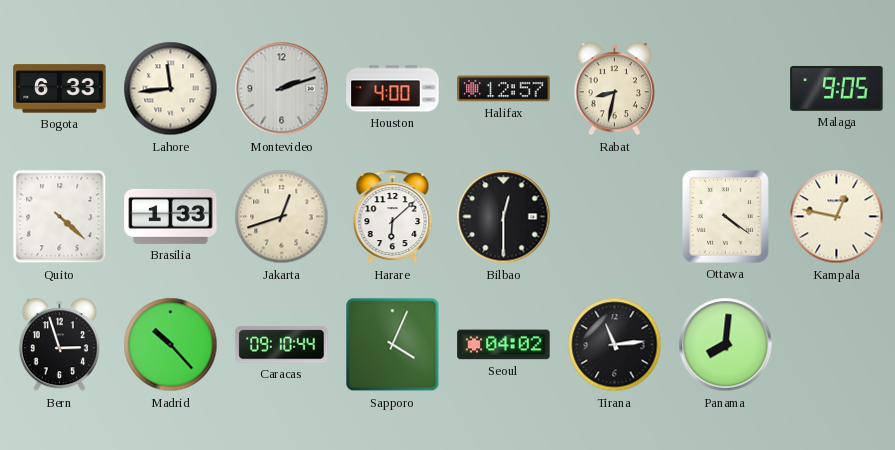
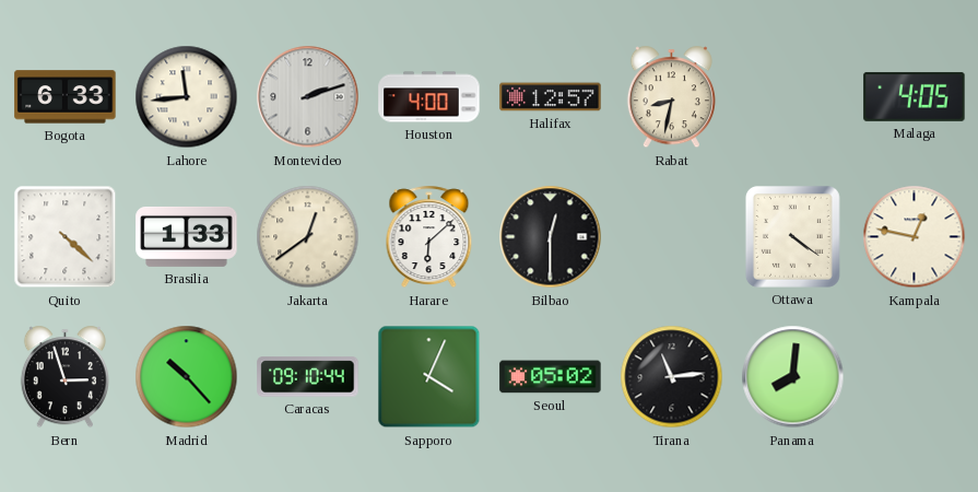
Malaga: 9:05 -> 4:05 (915, 96)
Jakarta: 12:42 -> 12:39 (308, 237)
Seoul: 04:02 -> 05:02 (551, 377)
